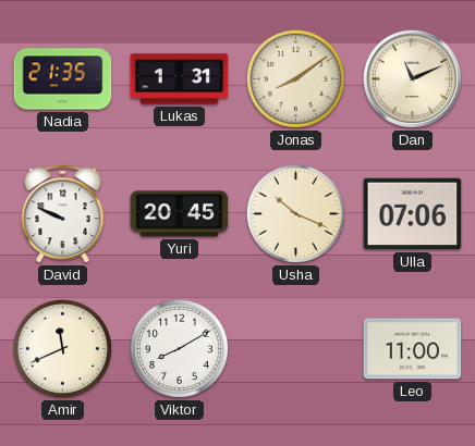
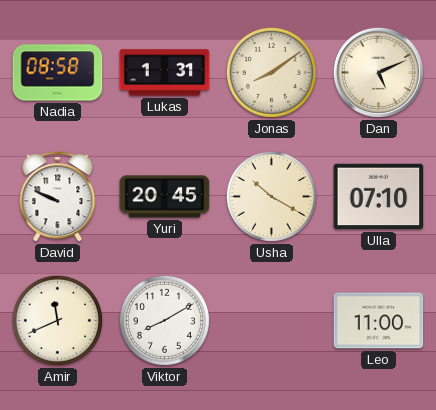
Nadia: 21:35 -> 08:58 (58, 73)
Dan: 11:11 -> 5:11 (378, 72)
Usha: 10:19 -> 10:20 (271, 196)
Ulla: 07:06 -> 07:10 (379, 197)
